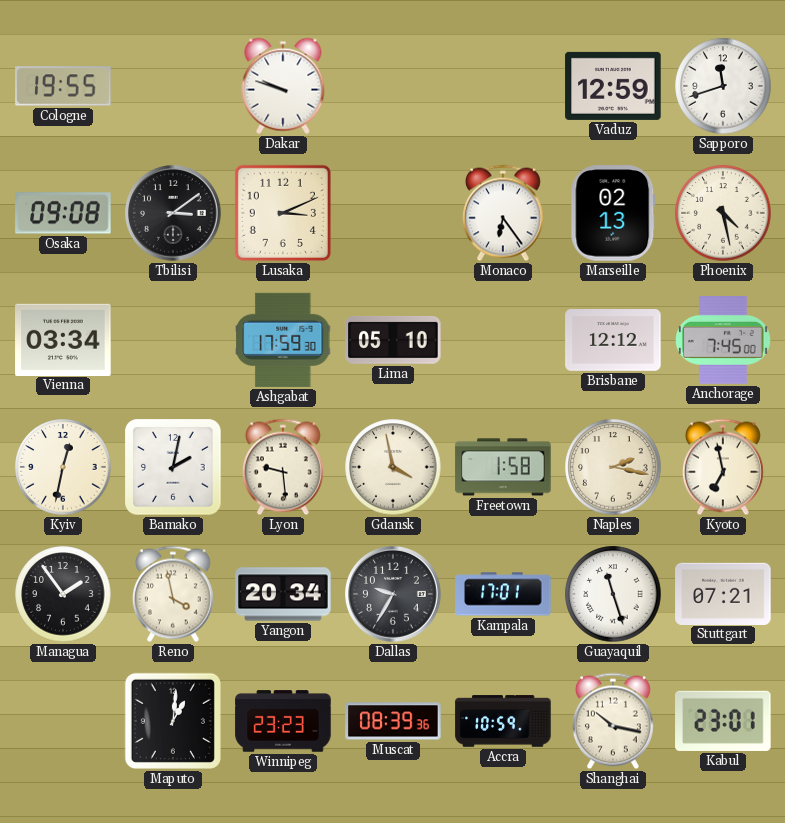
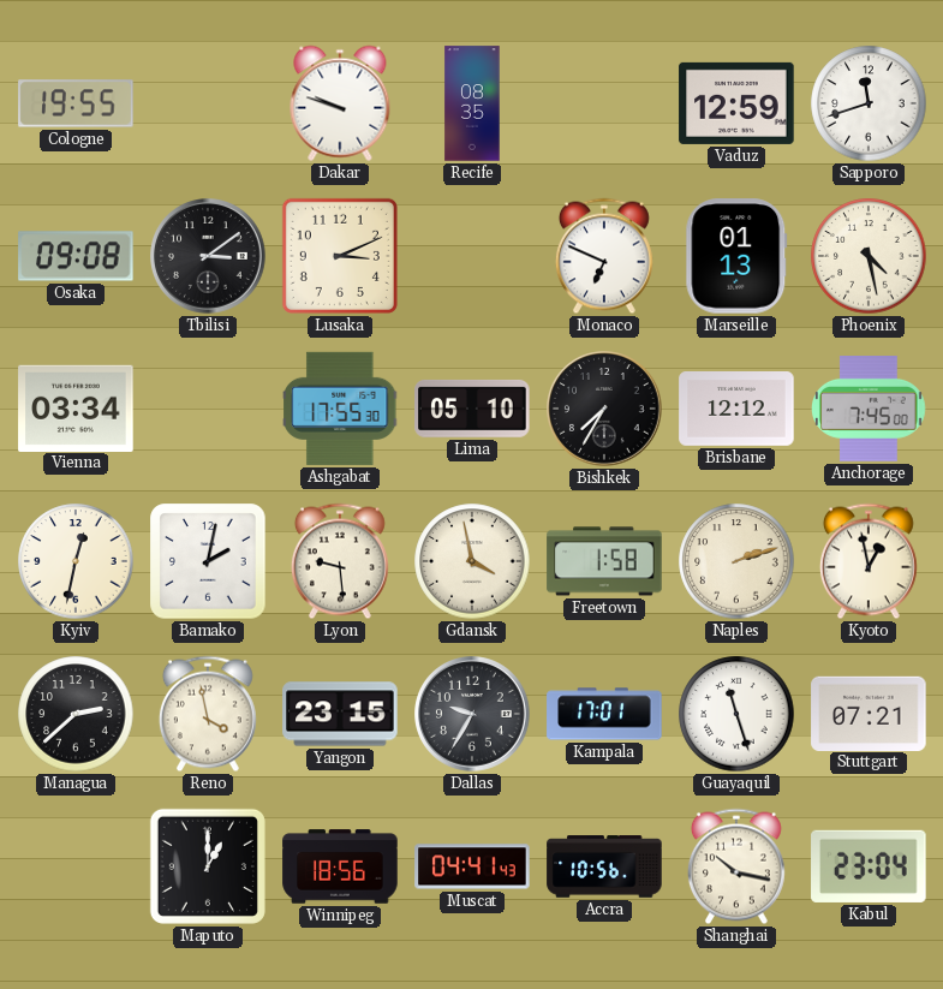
Recife: none -> 08:35 (472, 103)
Monaco: 6:24 -> 6:49 (604, 256)
Marseille: 02:13 -> 01:13 (736, 256)
Ashgabat: 17:59 -> 17:55 (341, 409)
Bishkek: none -> 7:35 (604, 409)
Naples: 2:17 -> 2:12 (736, 561)
Kyoto: 6:58 -> 12:58 (869, 561)
Managua: 1:54 -> 2:38 (76, 714)
Yangon: 20:34 -> 23:15 (340, 714)
Maputo: 1:01 -> 1:00 (208, 866)
Winnipeg: 23:23 -> 18:56 (340, 866)
Muscat: 08:39 -> 04:41 (472, 866)
Accra: 10:59 -> 10:56 (604, 866)
Kabul: 23:01 -> 23:04 (869, 866)
